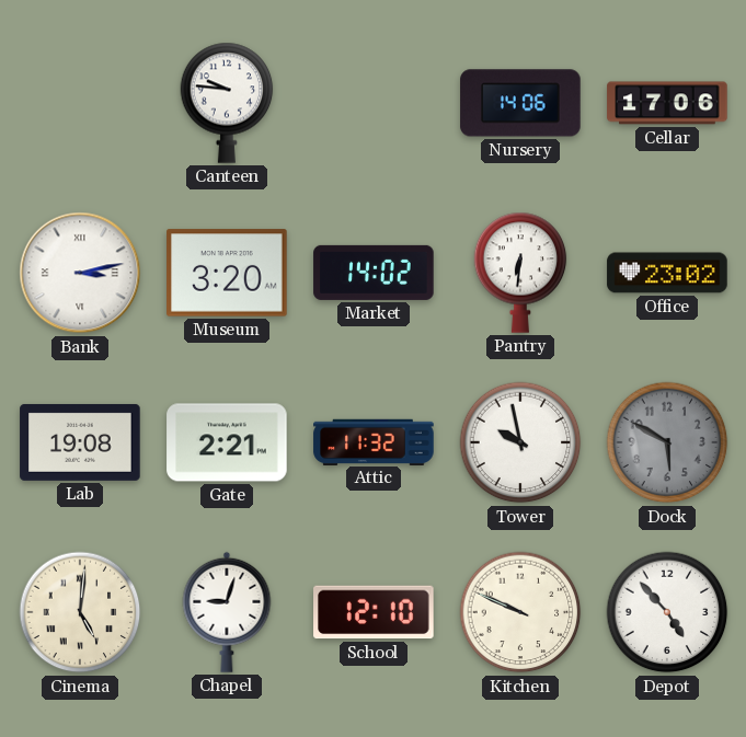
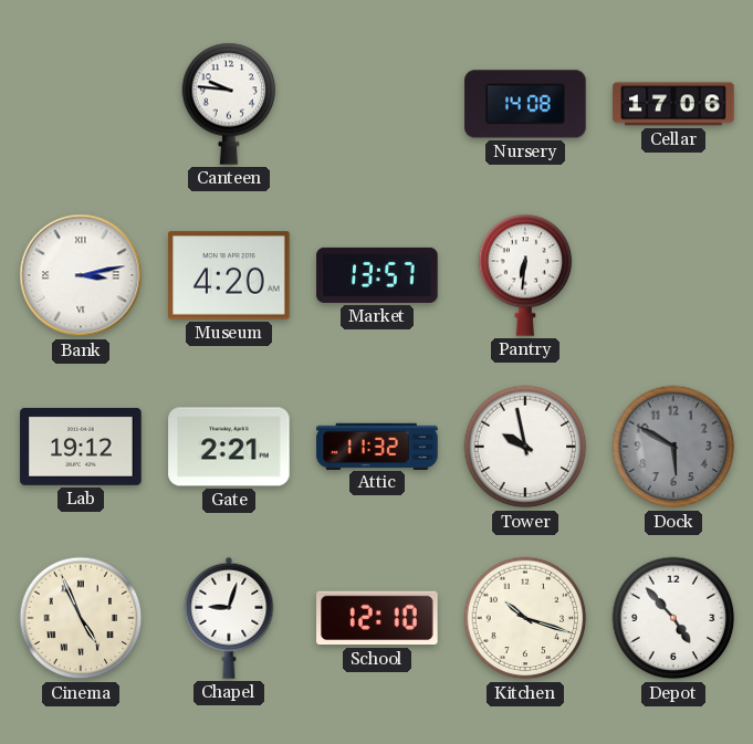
Nursery: 14:06 -> 14:08 (525, 104)
Museum: 3:20 -> 4:20 (229, 275)
Market: 14:02 -> 13:57 (377, 275)
Office: 23:02 -> none (667, 273)
Lab: 19:08 -> 19:12 (81, 447)
Cinema: 5:01 -> 4:56 (81, 618)
Kitchen: 9:49 -> 10:18 (525, 618)
